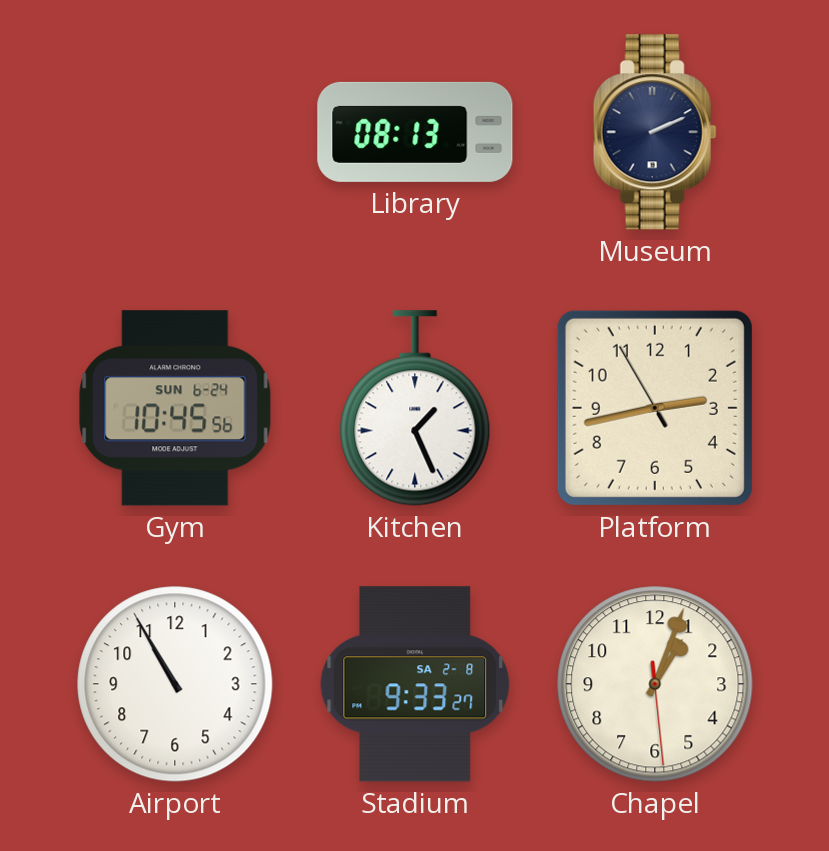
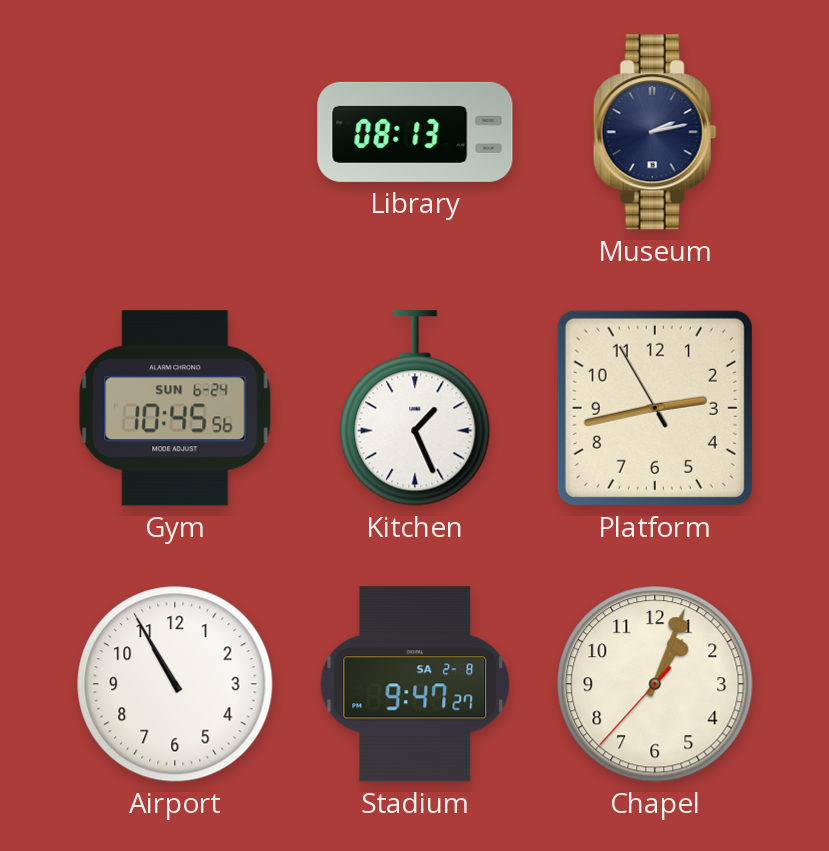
Museum: 2:11 -> 2:13 (655, 132)
Stadium: 9:33 -> 9:47 (415, 684)
Chapel: 1:03:29 -> 1:03:37 (655, 684)
